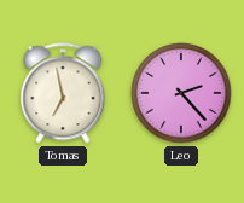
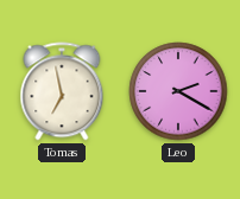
Leo: 2:23 -> 2:20 (178, 91)
